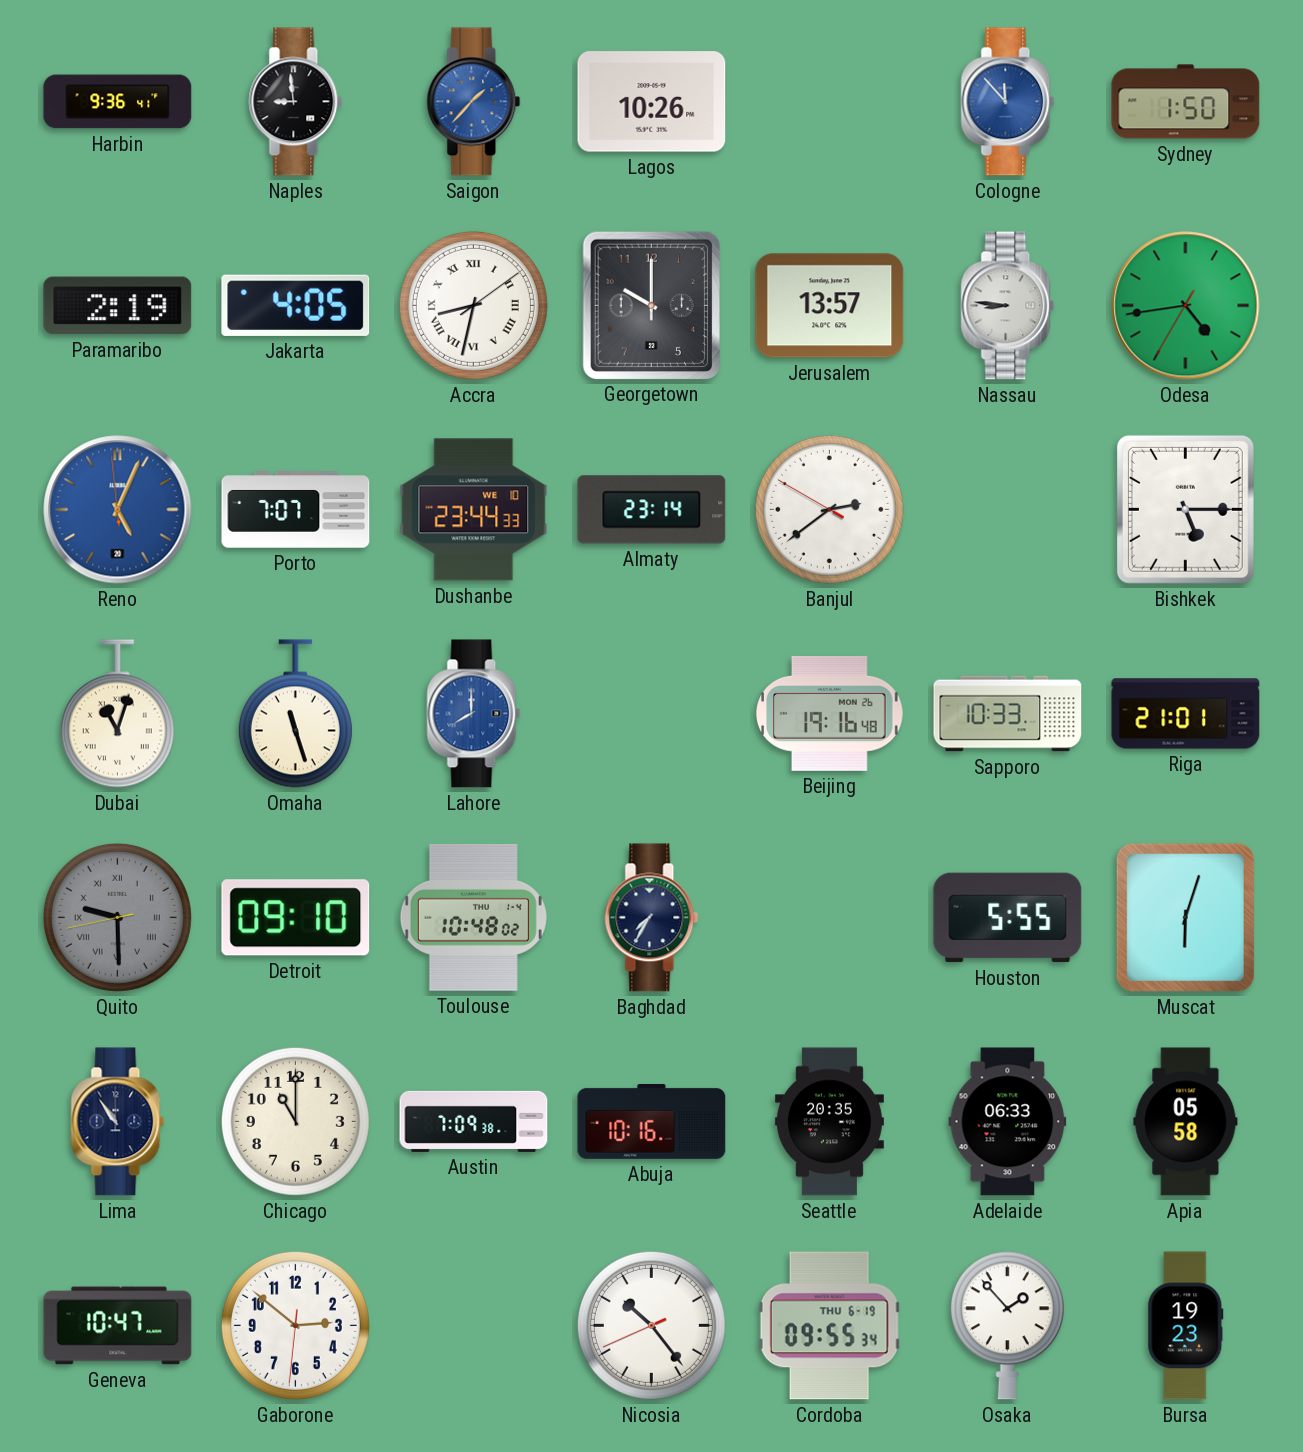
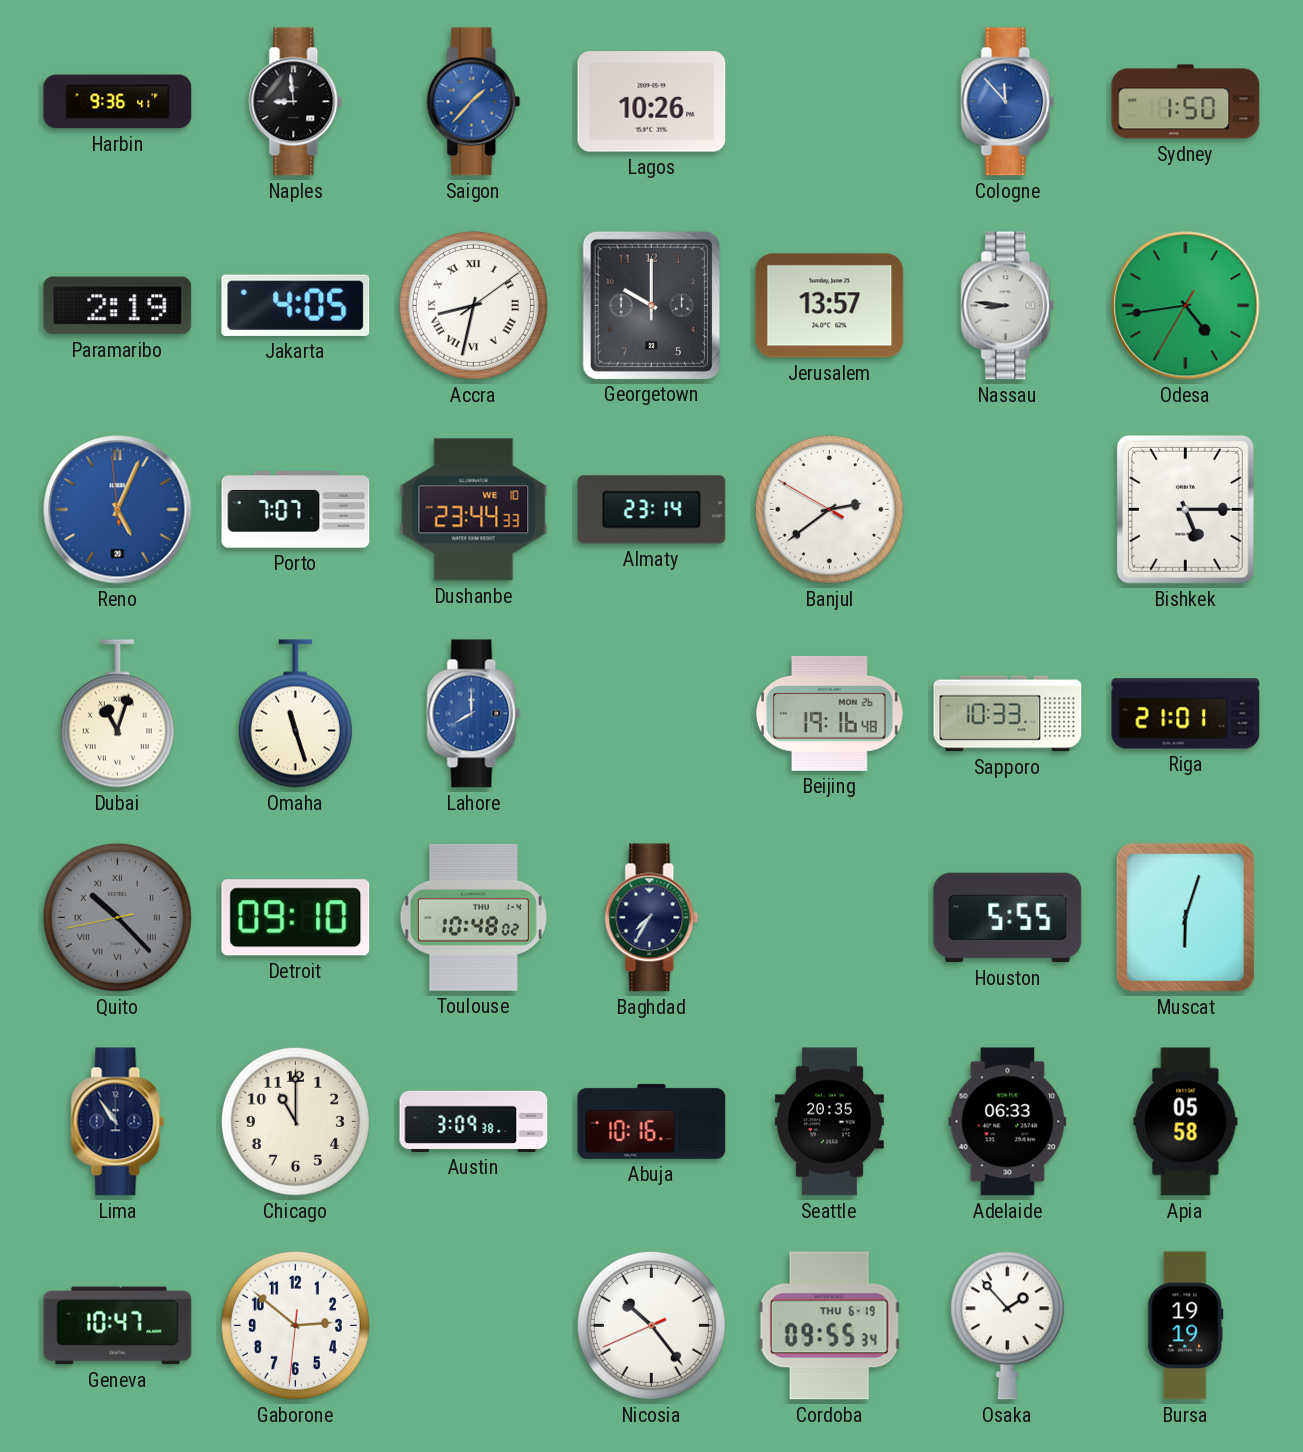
Quito: 9:29 -> 10:22 (117, 917)
Austin: 7:09 -> 3:09 (474, 1121)
Bursa: 19:23 -> 19:19 (1186, 1326)
